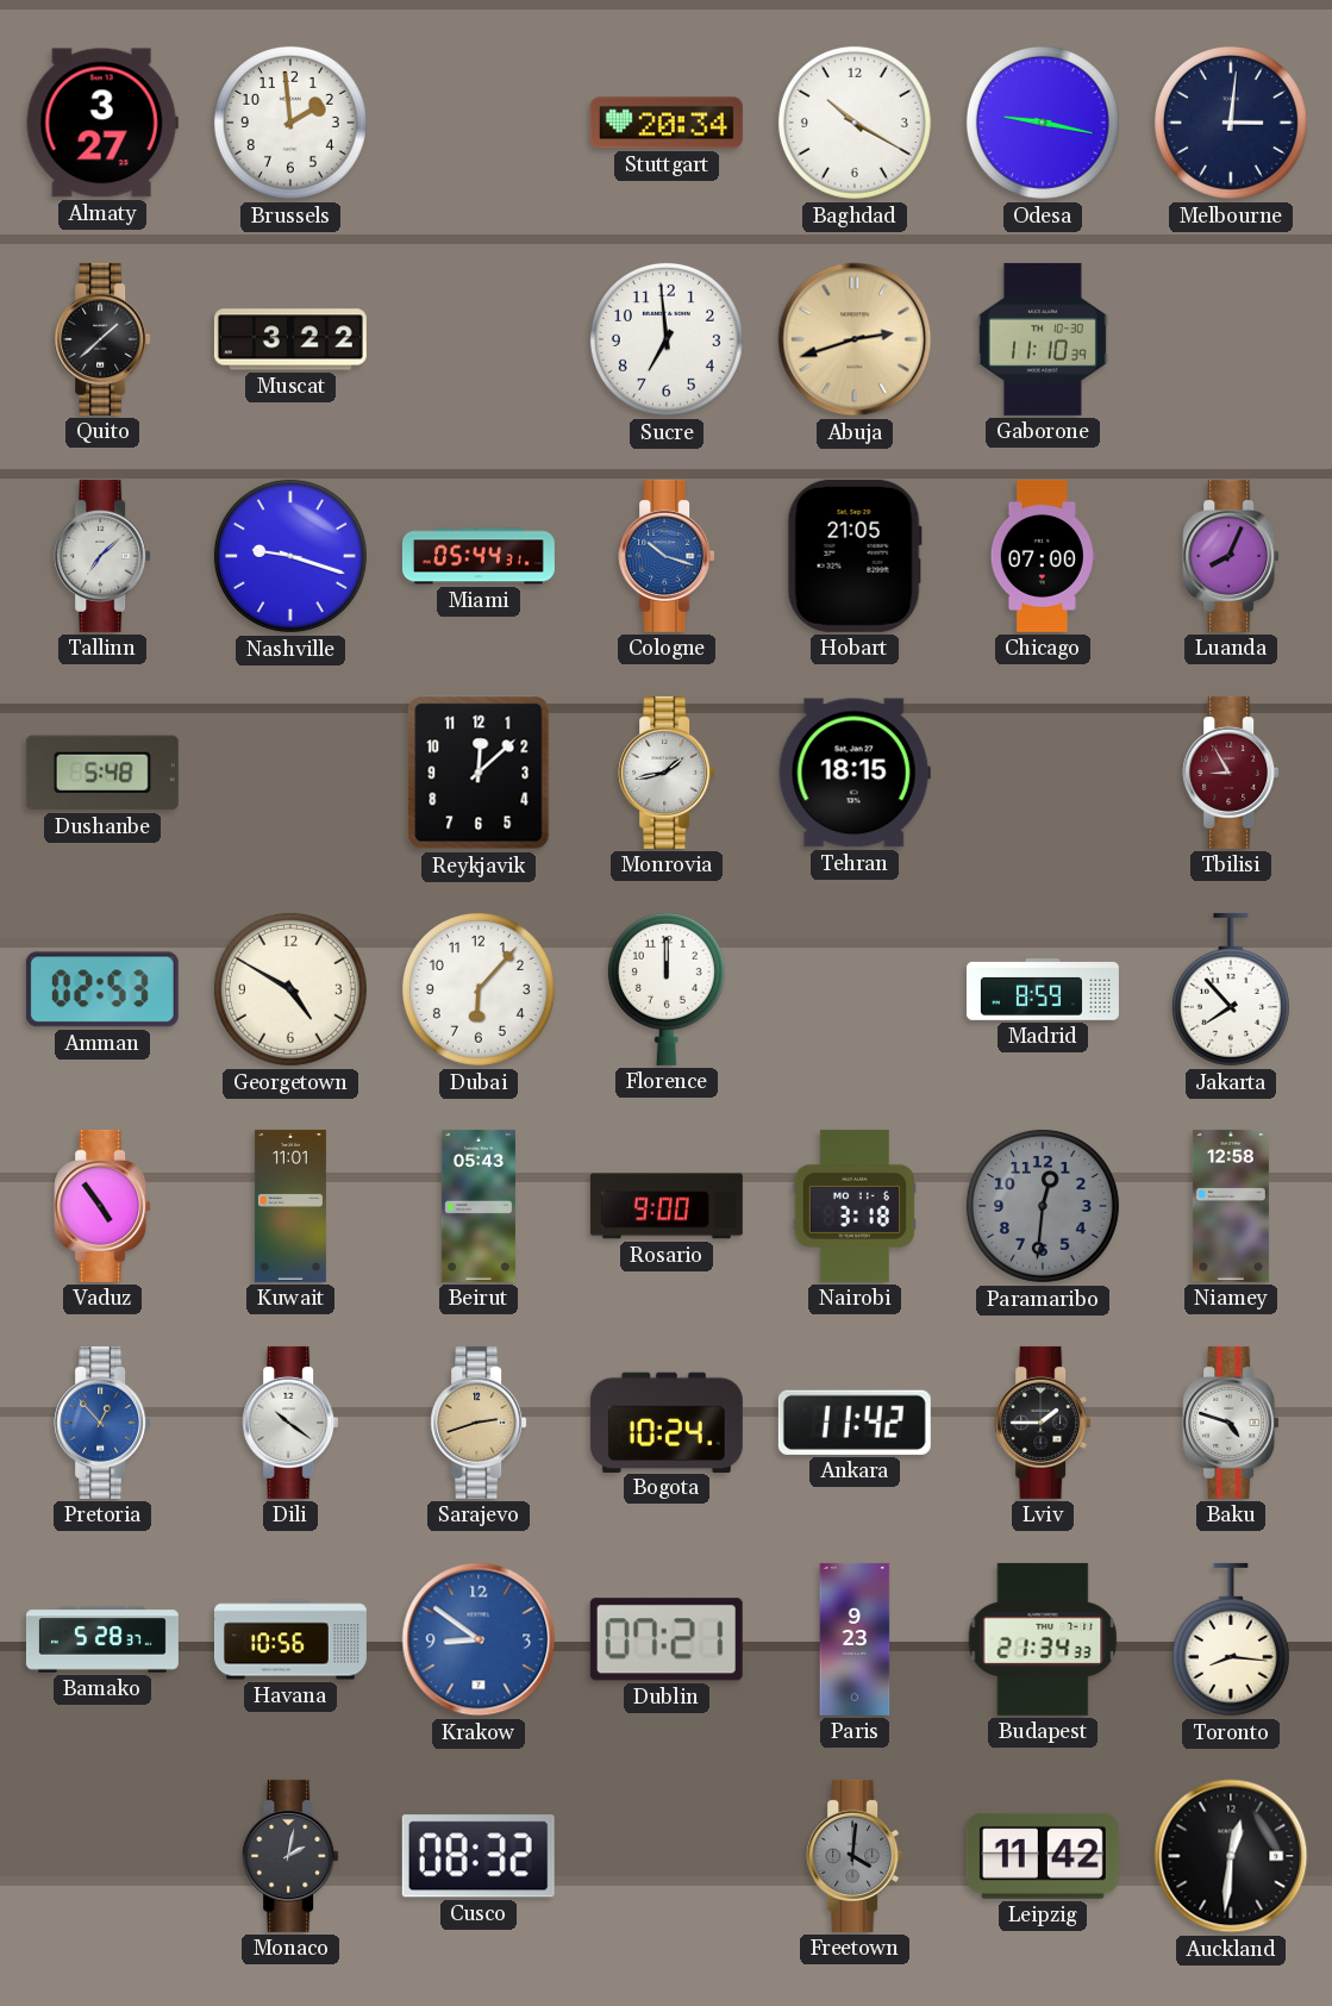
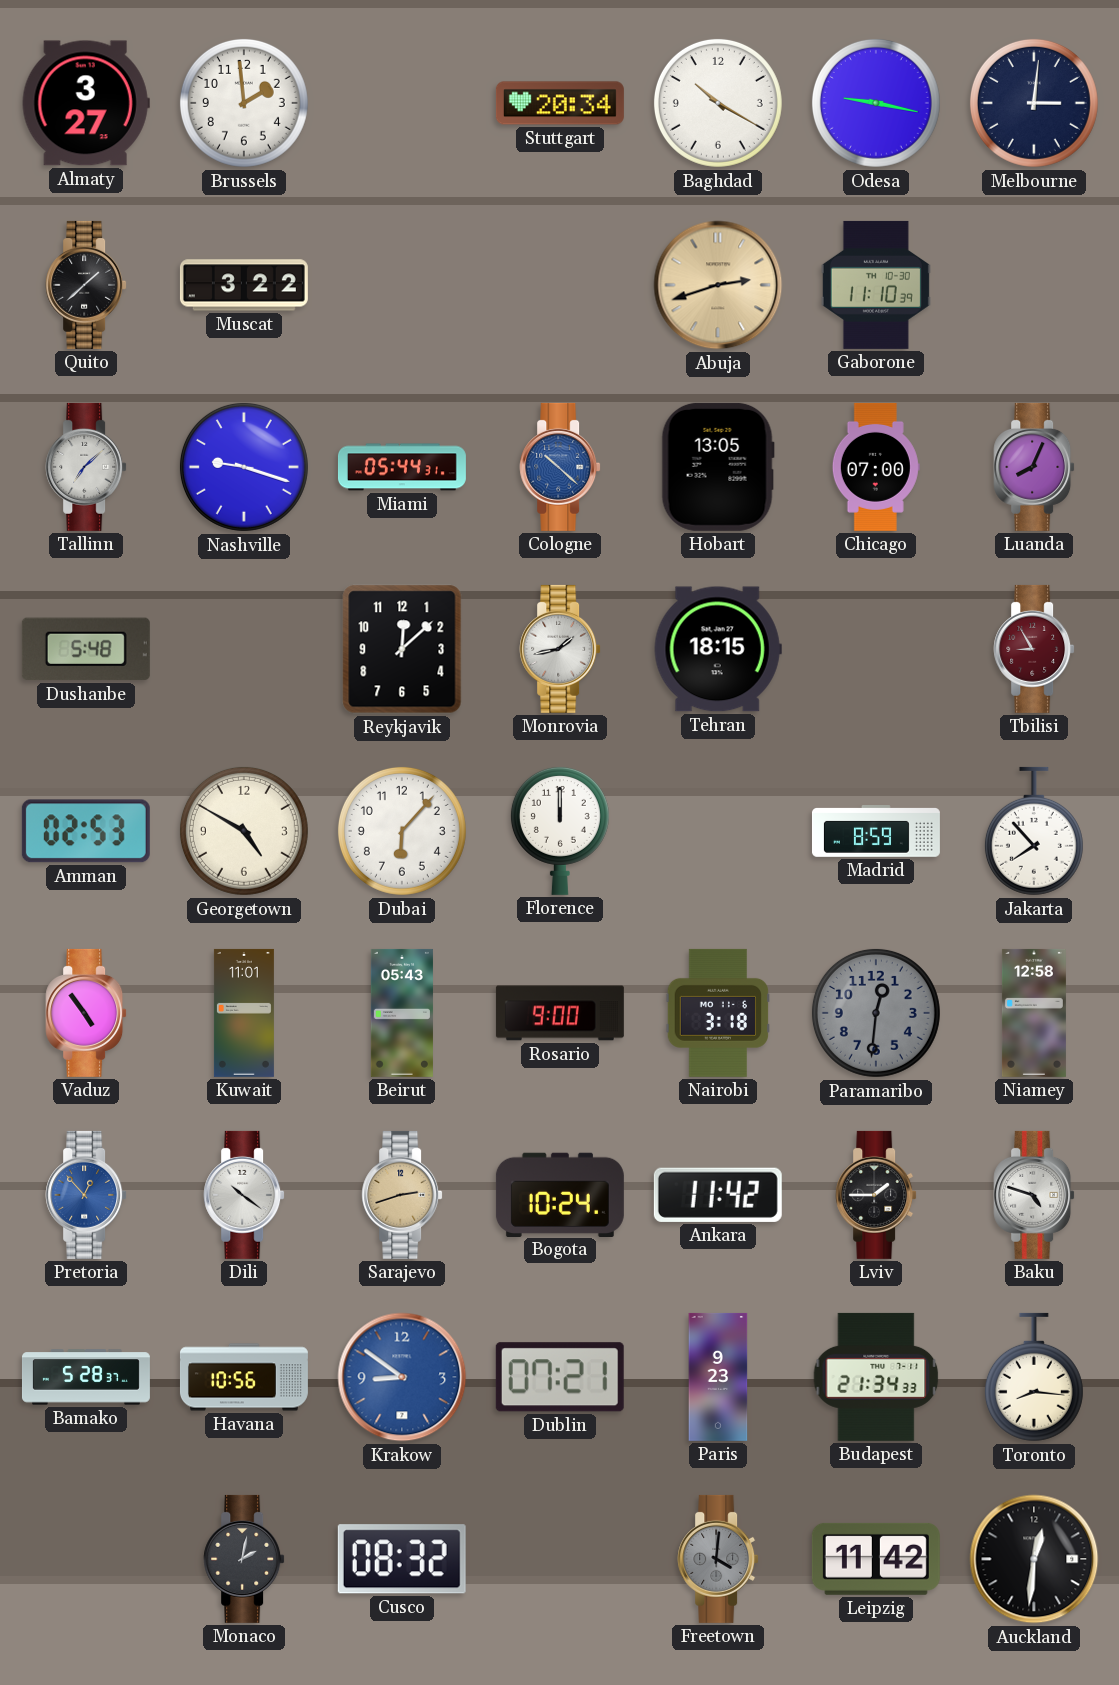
Sucre: 6:59 -> none (667, 339)
Cologne: 10:18 -> 10:22 (560, 467)
Hobart: 21:05 -> 13:05 (718, 467)
